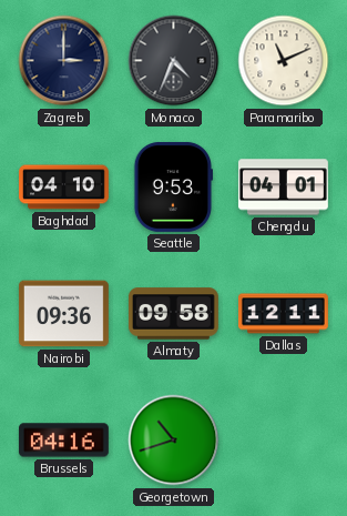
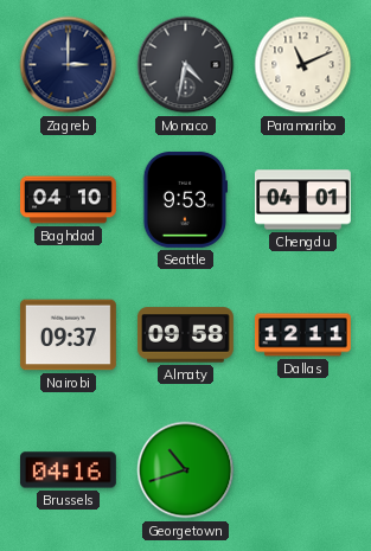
Monaco: 4:34 -> 4:32 (186, 65)
Nairobi: 09:36 -> 09:37 (68, 335)
